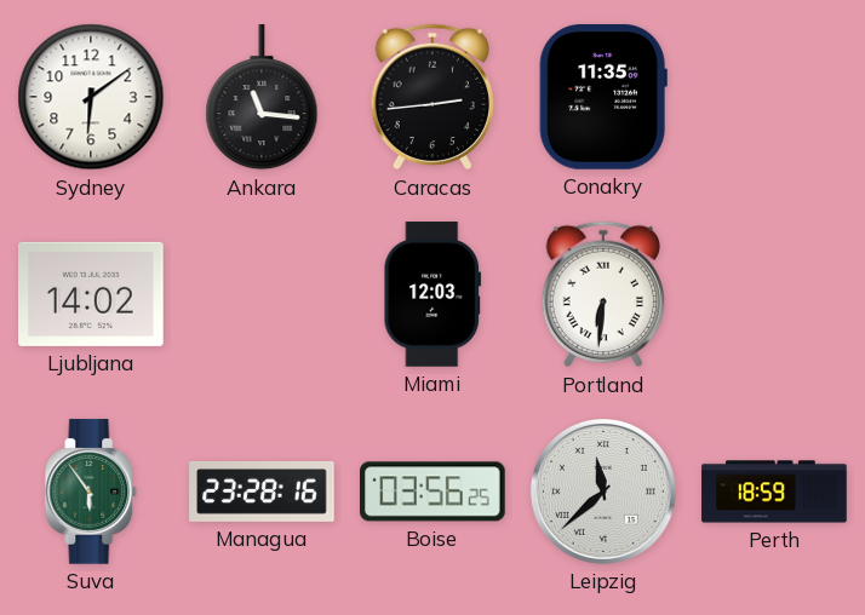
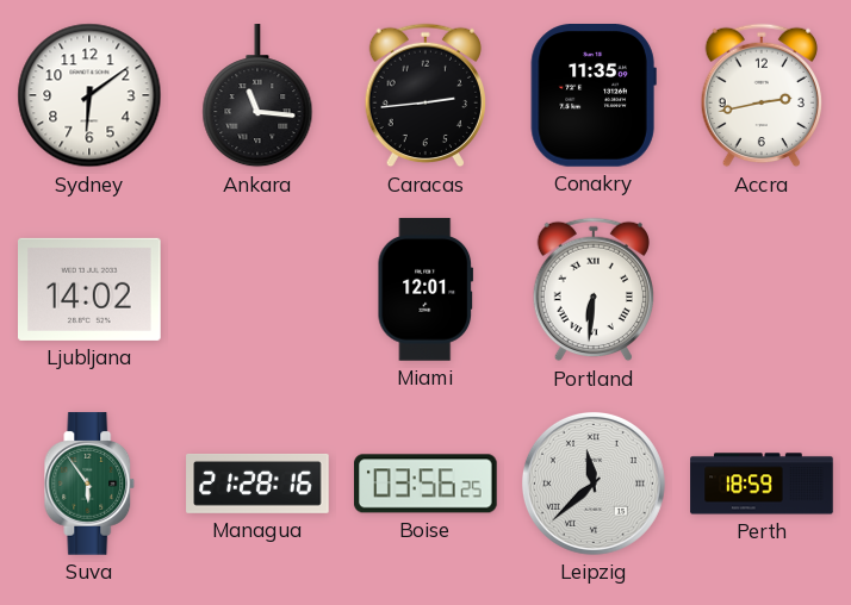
Accra: none -> 2:43 (760, 95)
Miami: 12:03 -> 12:01 (425, 289)
Managua: 23:28 -> 21:28 (257, 484)
